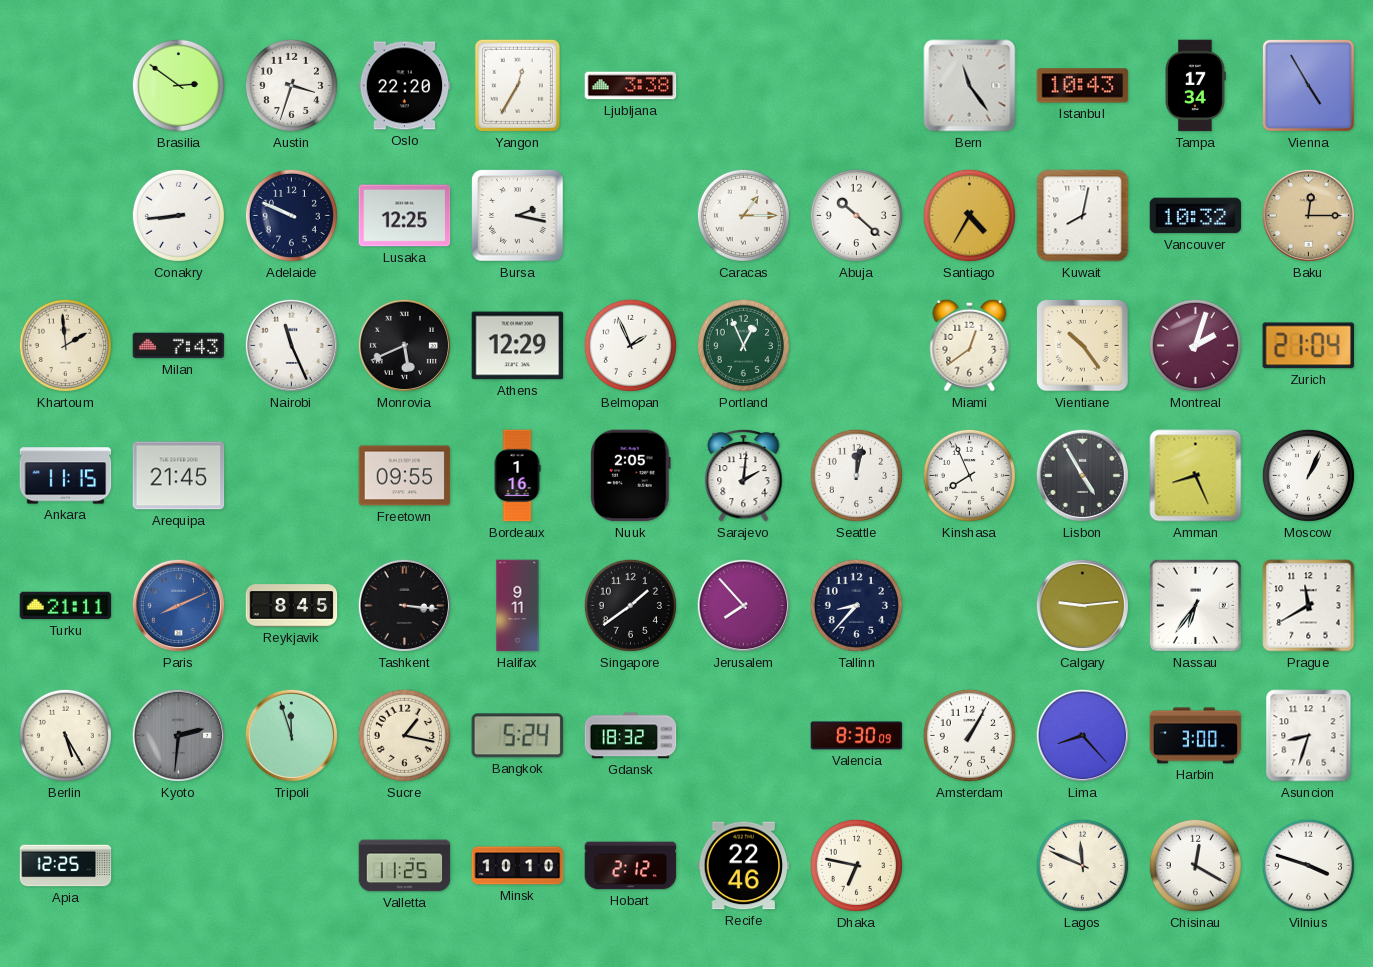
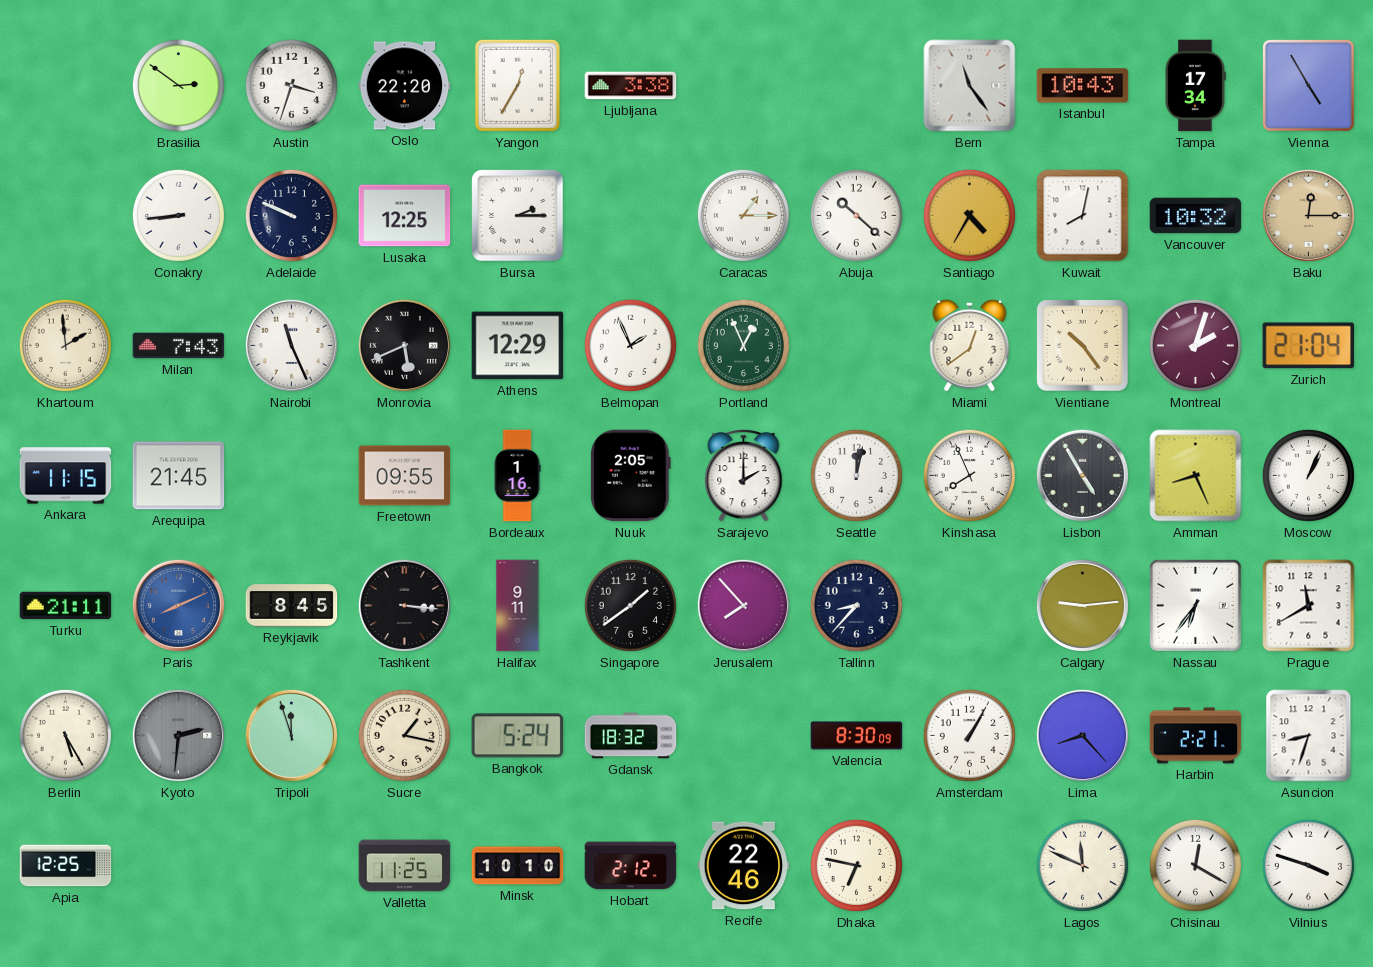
Bursa: 2:17 -> 2:15 (518, 216)
Sarajevo: 2:01 -> 2:00 (744, 475)
Harbin: 3:00 -> 2:21 (1196, 736)
